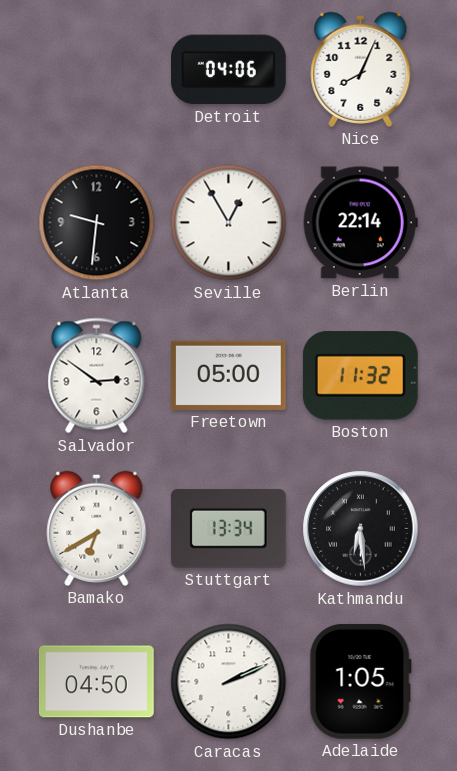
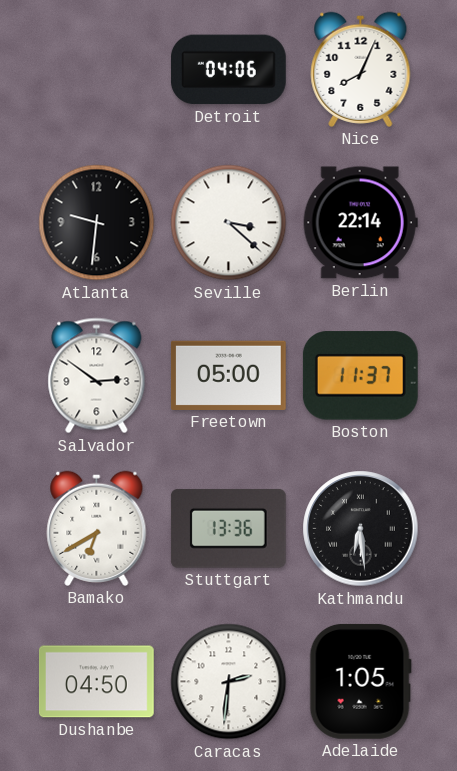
Seville: 12:55 -> 3:22 (229, 223)
Boston: 11:32 -> 11:37 (360, 376)
Stuttgart: 13:34 -> 13:36 (228, 528)
Caracas: 2:11 -> 2:31 (229, 682)
